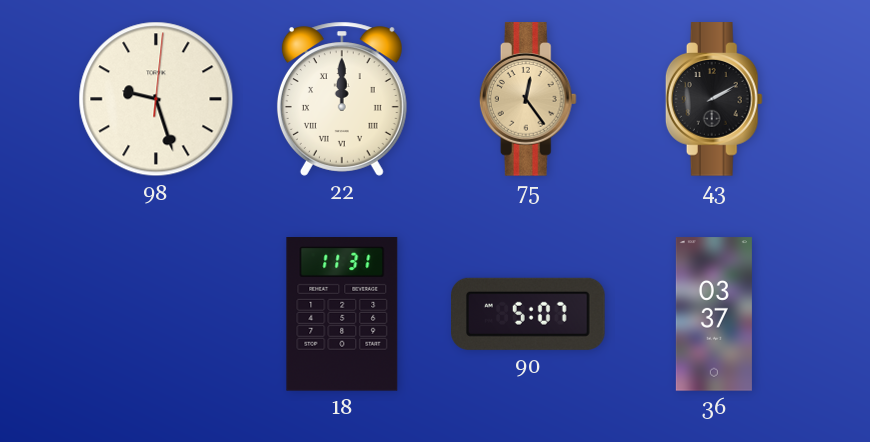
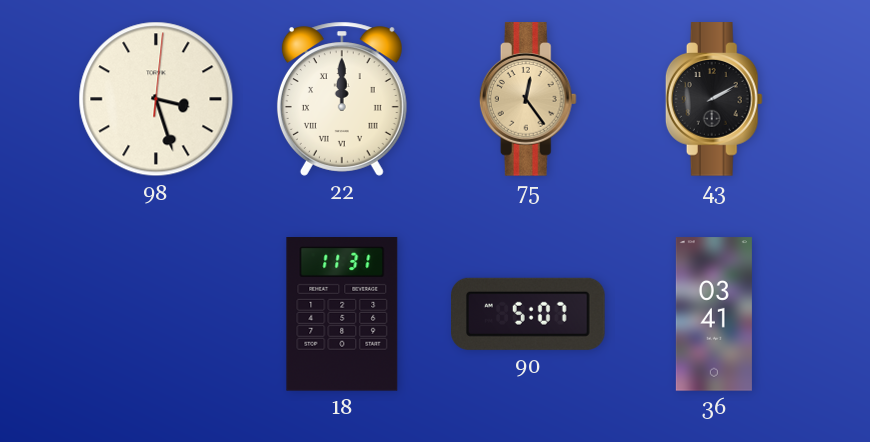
98: 9:27 -> 3:27 (156, 99)
36: 03:37 -> 03:41 (714, 314)
